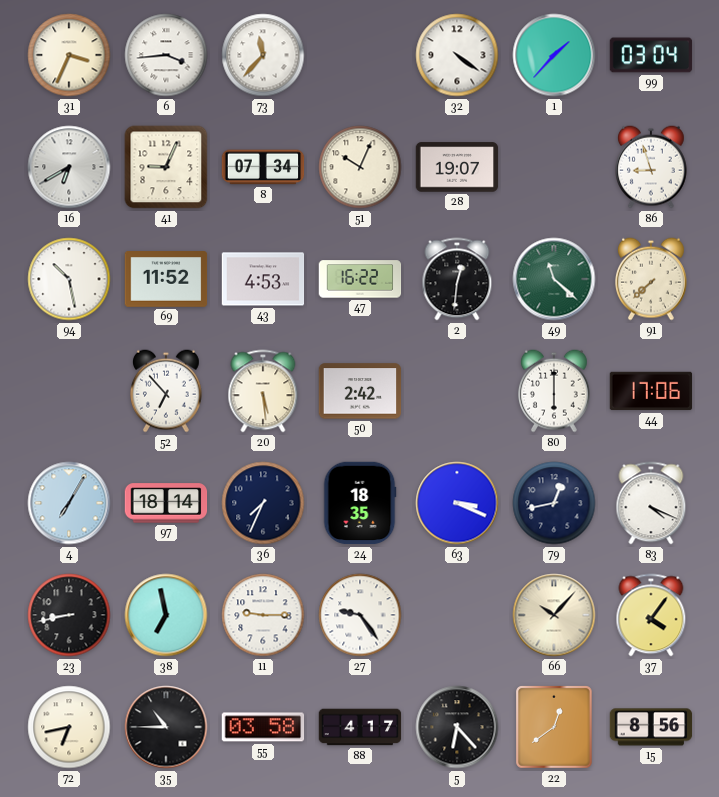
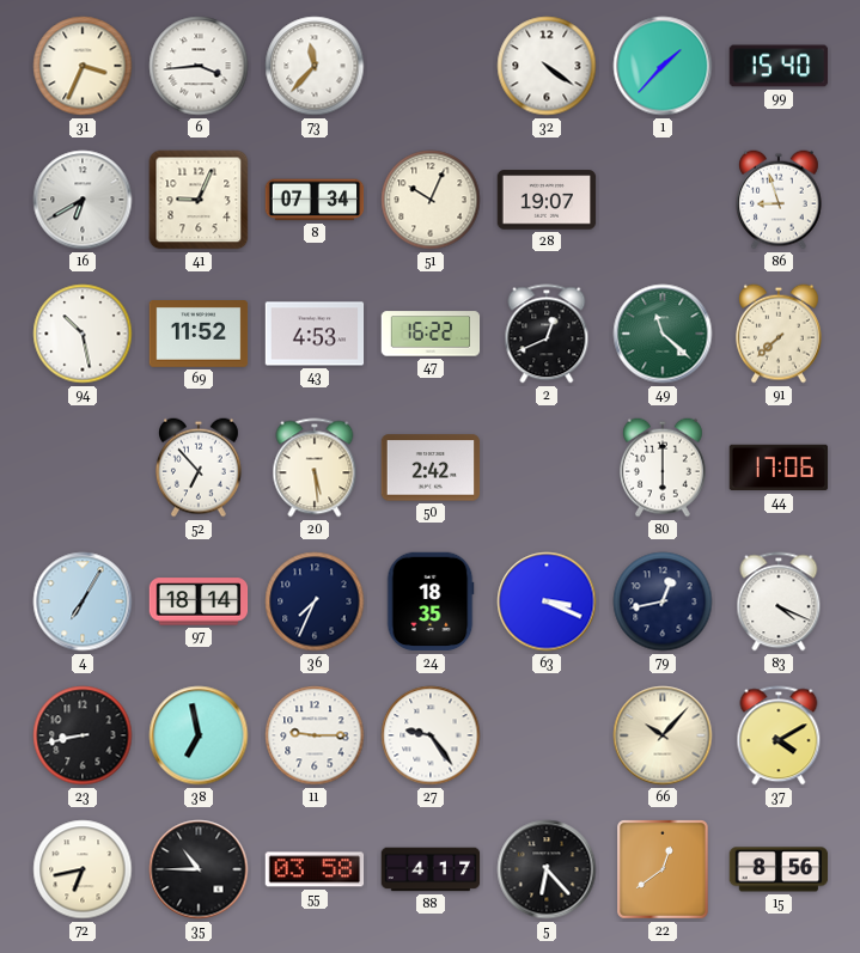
99: 03:04 -> 15:40 (779, 66)
2: 12:31 -> 12:41 (547, 334)
37: 4:06 -> 4:10 (779, 735)
